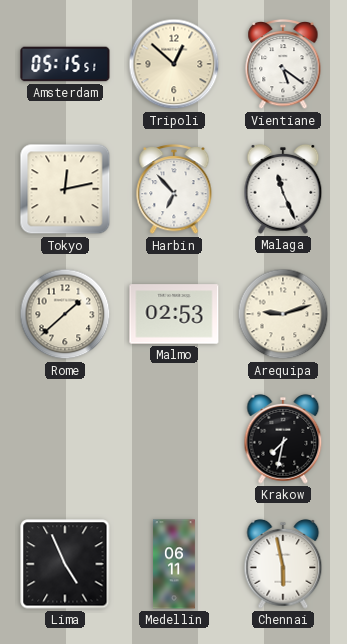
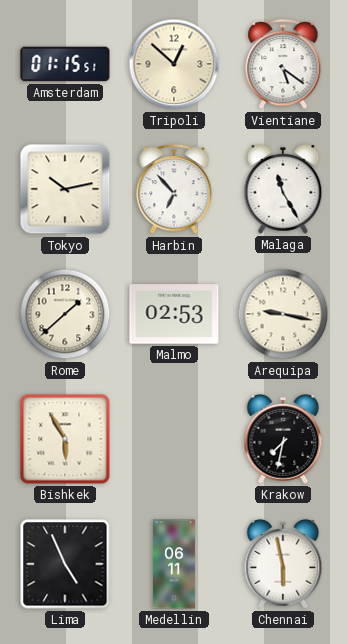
Amsterdam: 05:15 -> 01:15 (65, 64)
Tokyo: 12:13 -> 10:13 (65, 189)
Malaga: 11:26 -> 11:25 (283, 189)
Arequipa: 9:12 -> 9:17 (283, 314)
Bishkek: none -> 5:55 (65, 439)
